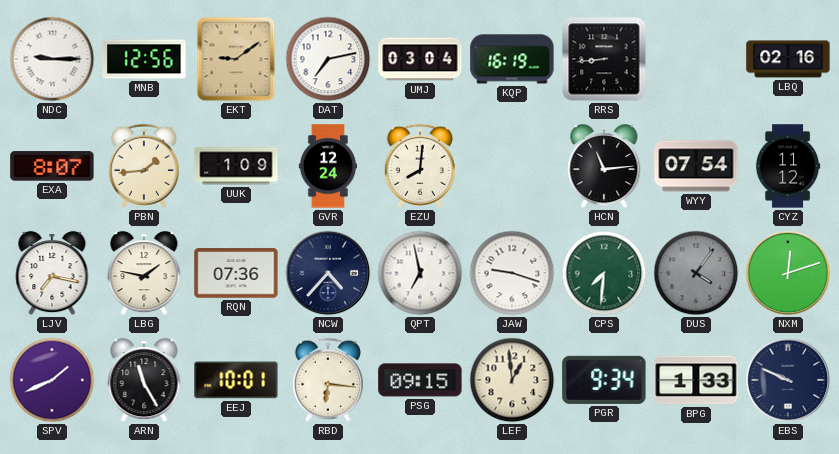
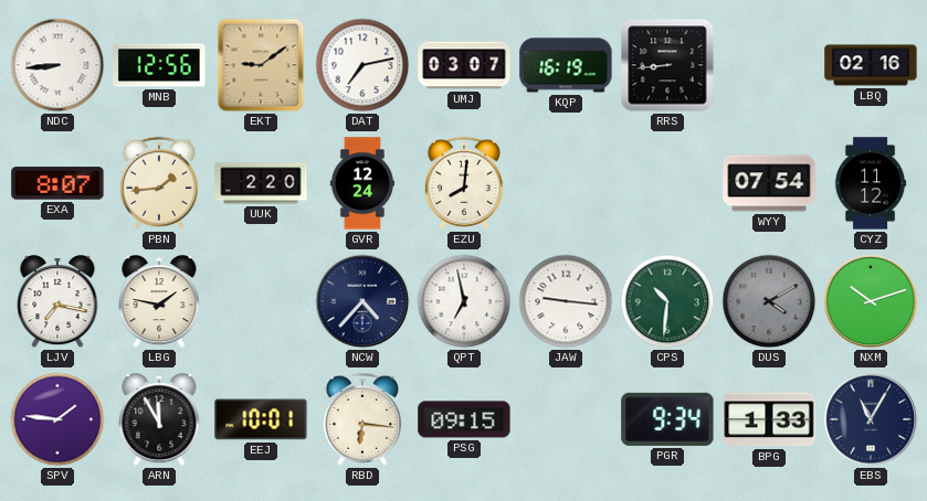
NDC: 9:15 -> 8:44 (57, 65)
UMJ: 03:04 -> 03:07 (464, 65)
UUK: 1:09 -> 2:20 (261, 183)
HCN: 11:14 -> none (604, 167)
RQN: 07:36 -> none (236, 273)
JAW: 9:18 -> 9:16 (566, 301)
CPS: 7:31 -> 10:31 (667, 301)
DUS: 4:06 -> 4:10 (769, 301)
NXM: 12:12 -> 10:12 (871, 301)
SPV: 1:41 -> 1:46 (57, 419)
ARN: 11:25 -> 11:55 (159, 420)
LEF: 12:59 -> none (512, 380)
EBS: 9:49 -> 11:05 (871, 419)
